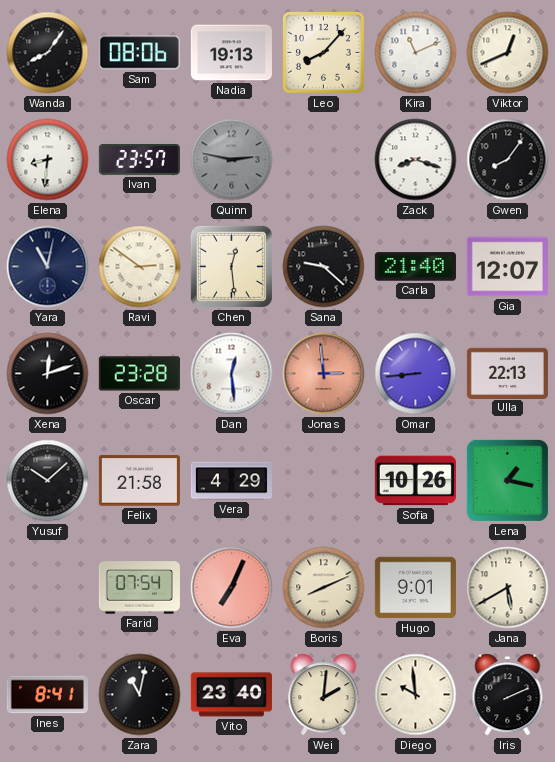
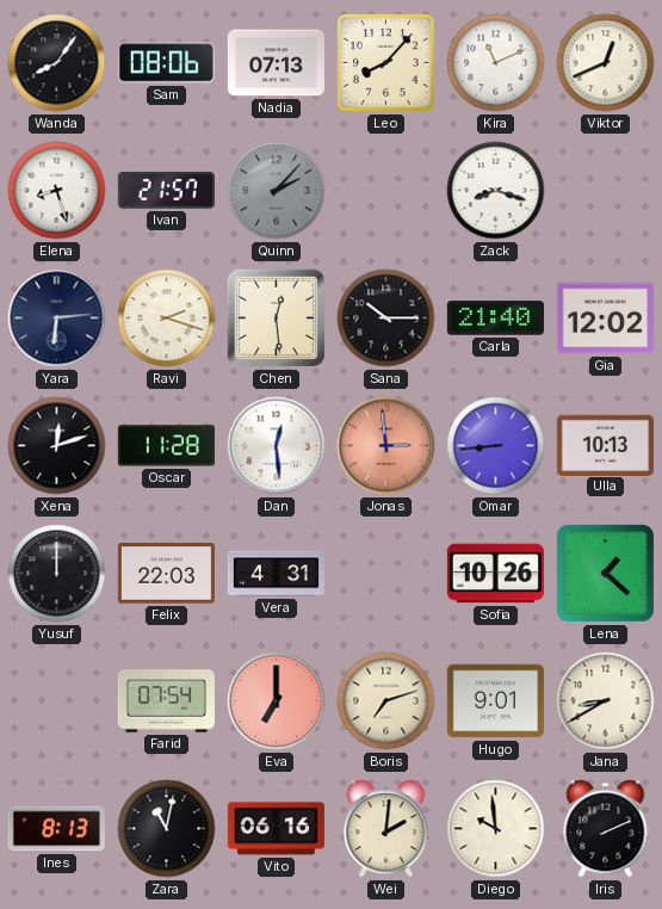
Nadia: 19:13 -> 07:13 (276, 63)
Elena: 8:31 -> 8:27 (57, 191)
Ivan: 23:57 -> 21:57 (166, 190)
Quinn: 2:47 -> 2:07 (277, 191)
Gwen: 8:06 -> none (508, 160)
Yara: 11:02 -> 6:14 (57, 319)
Ravi: 2:51 -> 2:18 (167, 319)
Sana: 9:22 -> 10:15 (386, 319)
Gia: 12:07 -> 12:02 (605, 319)
Oscar: 23:28 -> 11:28 (166, 446)
Ulla: 22:13 -> 10:13 (605, 445)
Yusuf: 10:08 -> 12:00 (57, 574)
Felix: 21:58 -> 22:03 (166, 574)
Vera: 4:29 -> 4:31 (276, 574)
Lena: 1:17 -> 1:22 (605, 573)
Eva: 7:04 -> 7:00 (277, 701)
Boris: 8:11 -> 7:12 (386, 701)
Jana: 5:40 -> 8:40 (606, 701)
Ines: 8:41 -> 8:13 (56, 829)
Vito: 23:40 -> 06:16 (276, 829)
